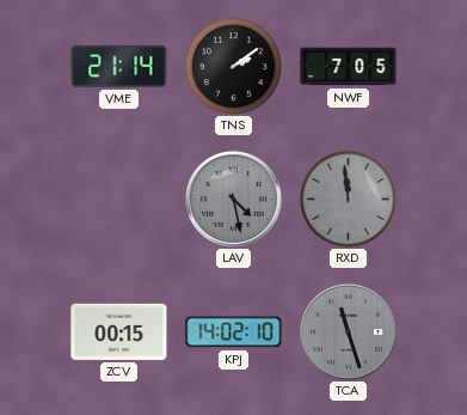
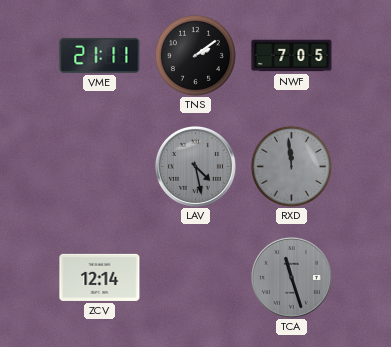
VME: 21:14 -> 21:11 (100, 55)
ZCV: 00:15 -> 12:14 (100, 277)
KPJ: 14:02 -> none (234, 332)
